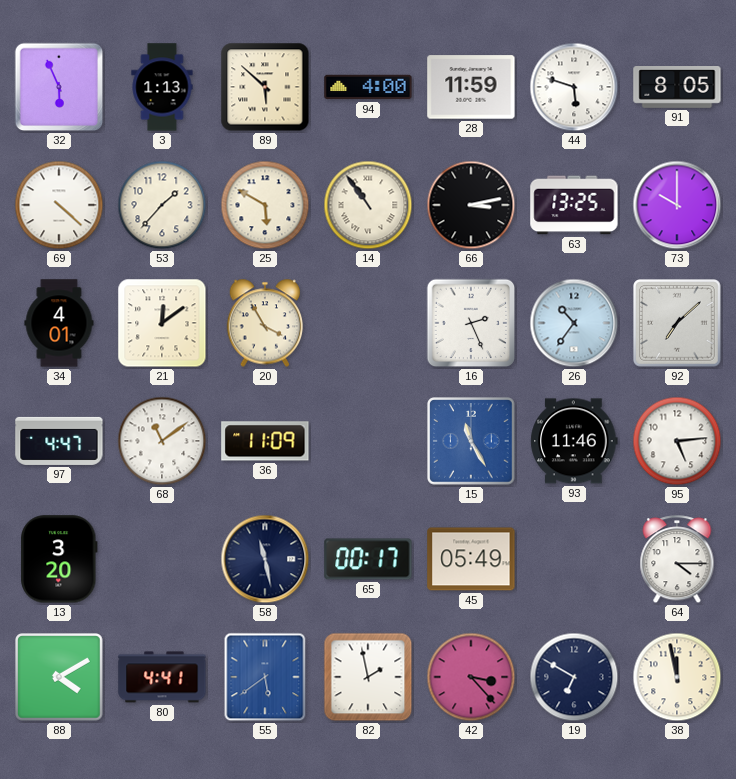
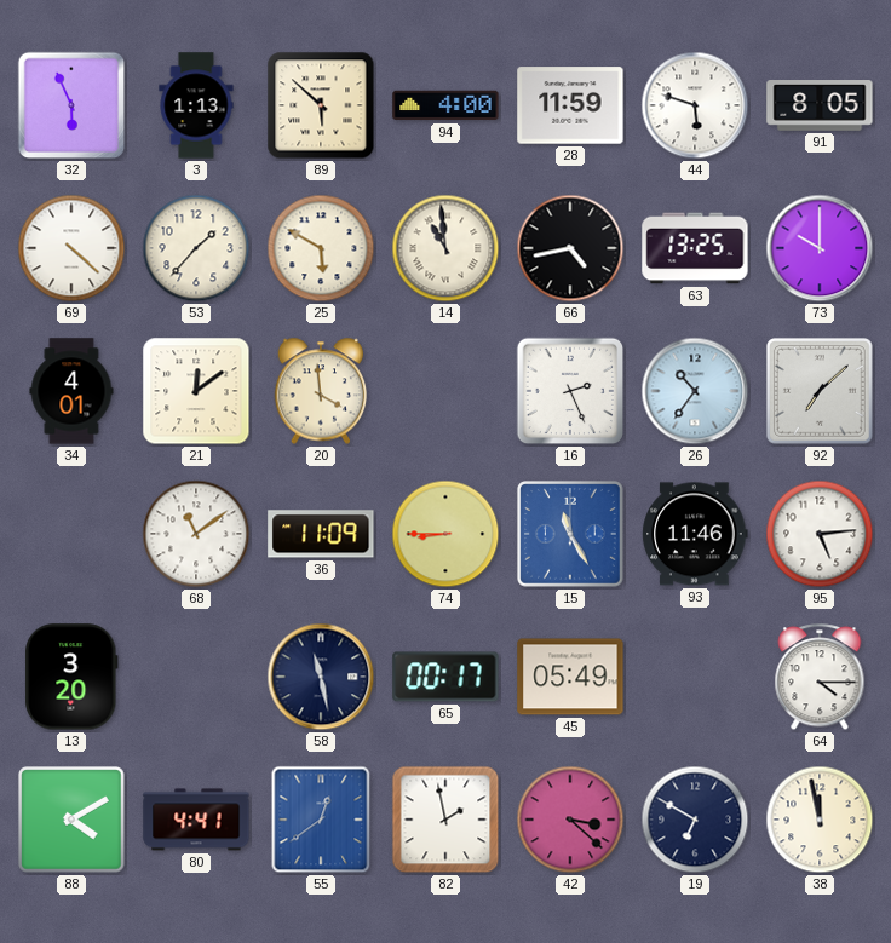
14: 10:54 -> 10:59 (445, 248)
66: 3:13 -> 4:43 (570, 248)
20: 3:55 -> 3:59 (321, 391)
97: 4:47 -> none (59, 441)
74: none -> 8:45 (445, 534)
55: 5:39 -> 12:39 (321, 820)
42: 3:23 -> 3:22 (570, 820)
